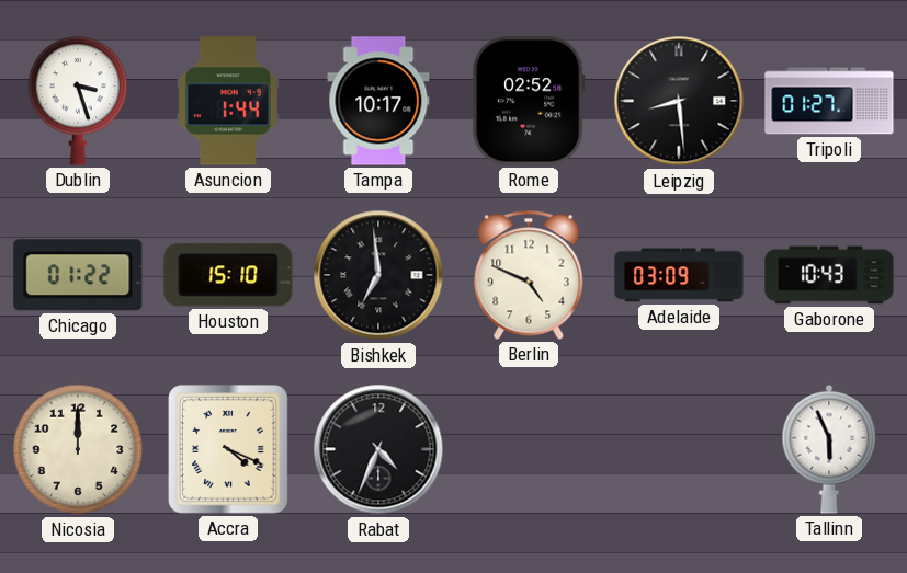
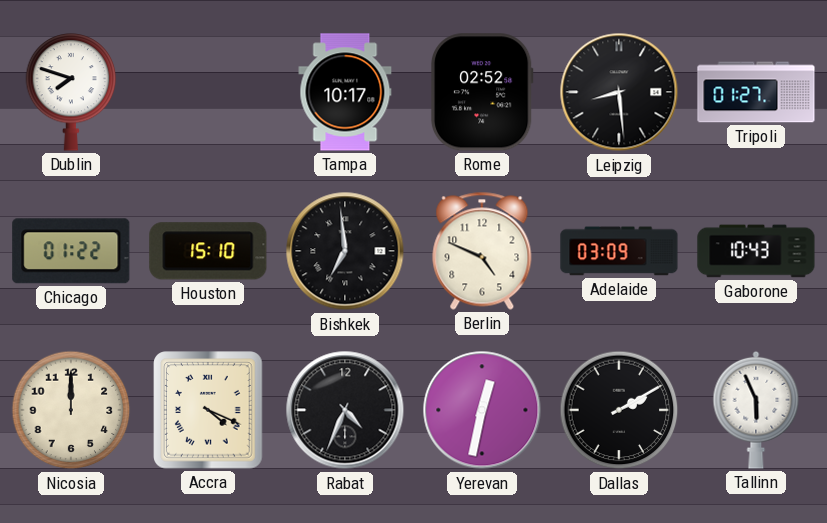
Dublin: 3:27 -> 7:48 (71, 93)
Asuncion: 1:44 -> none (228, 101)
Yerevan: none -> 12:32 (482, 410)
Dallas: none -> 2:10 (619, 410)
